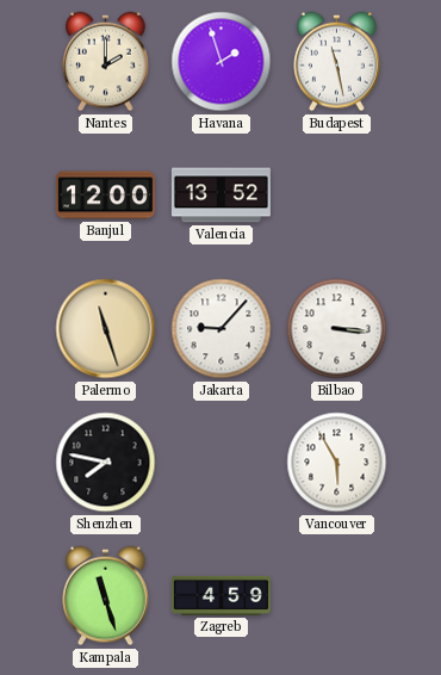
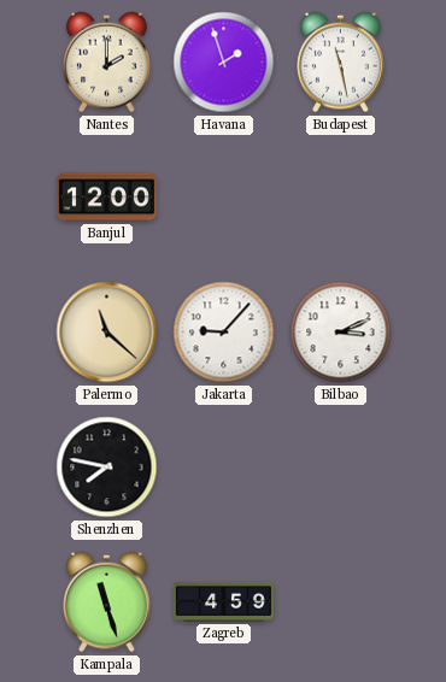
Valencia: 13:52 -> none (220, 196)
Palermo: 11:27 -> 11:22 (107, 333)
Bilbao: 3:16 -> 3:11 (341, 333)
Vancouver: 5:55 -> none (337, 463)
